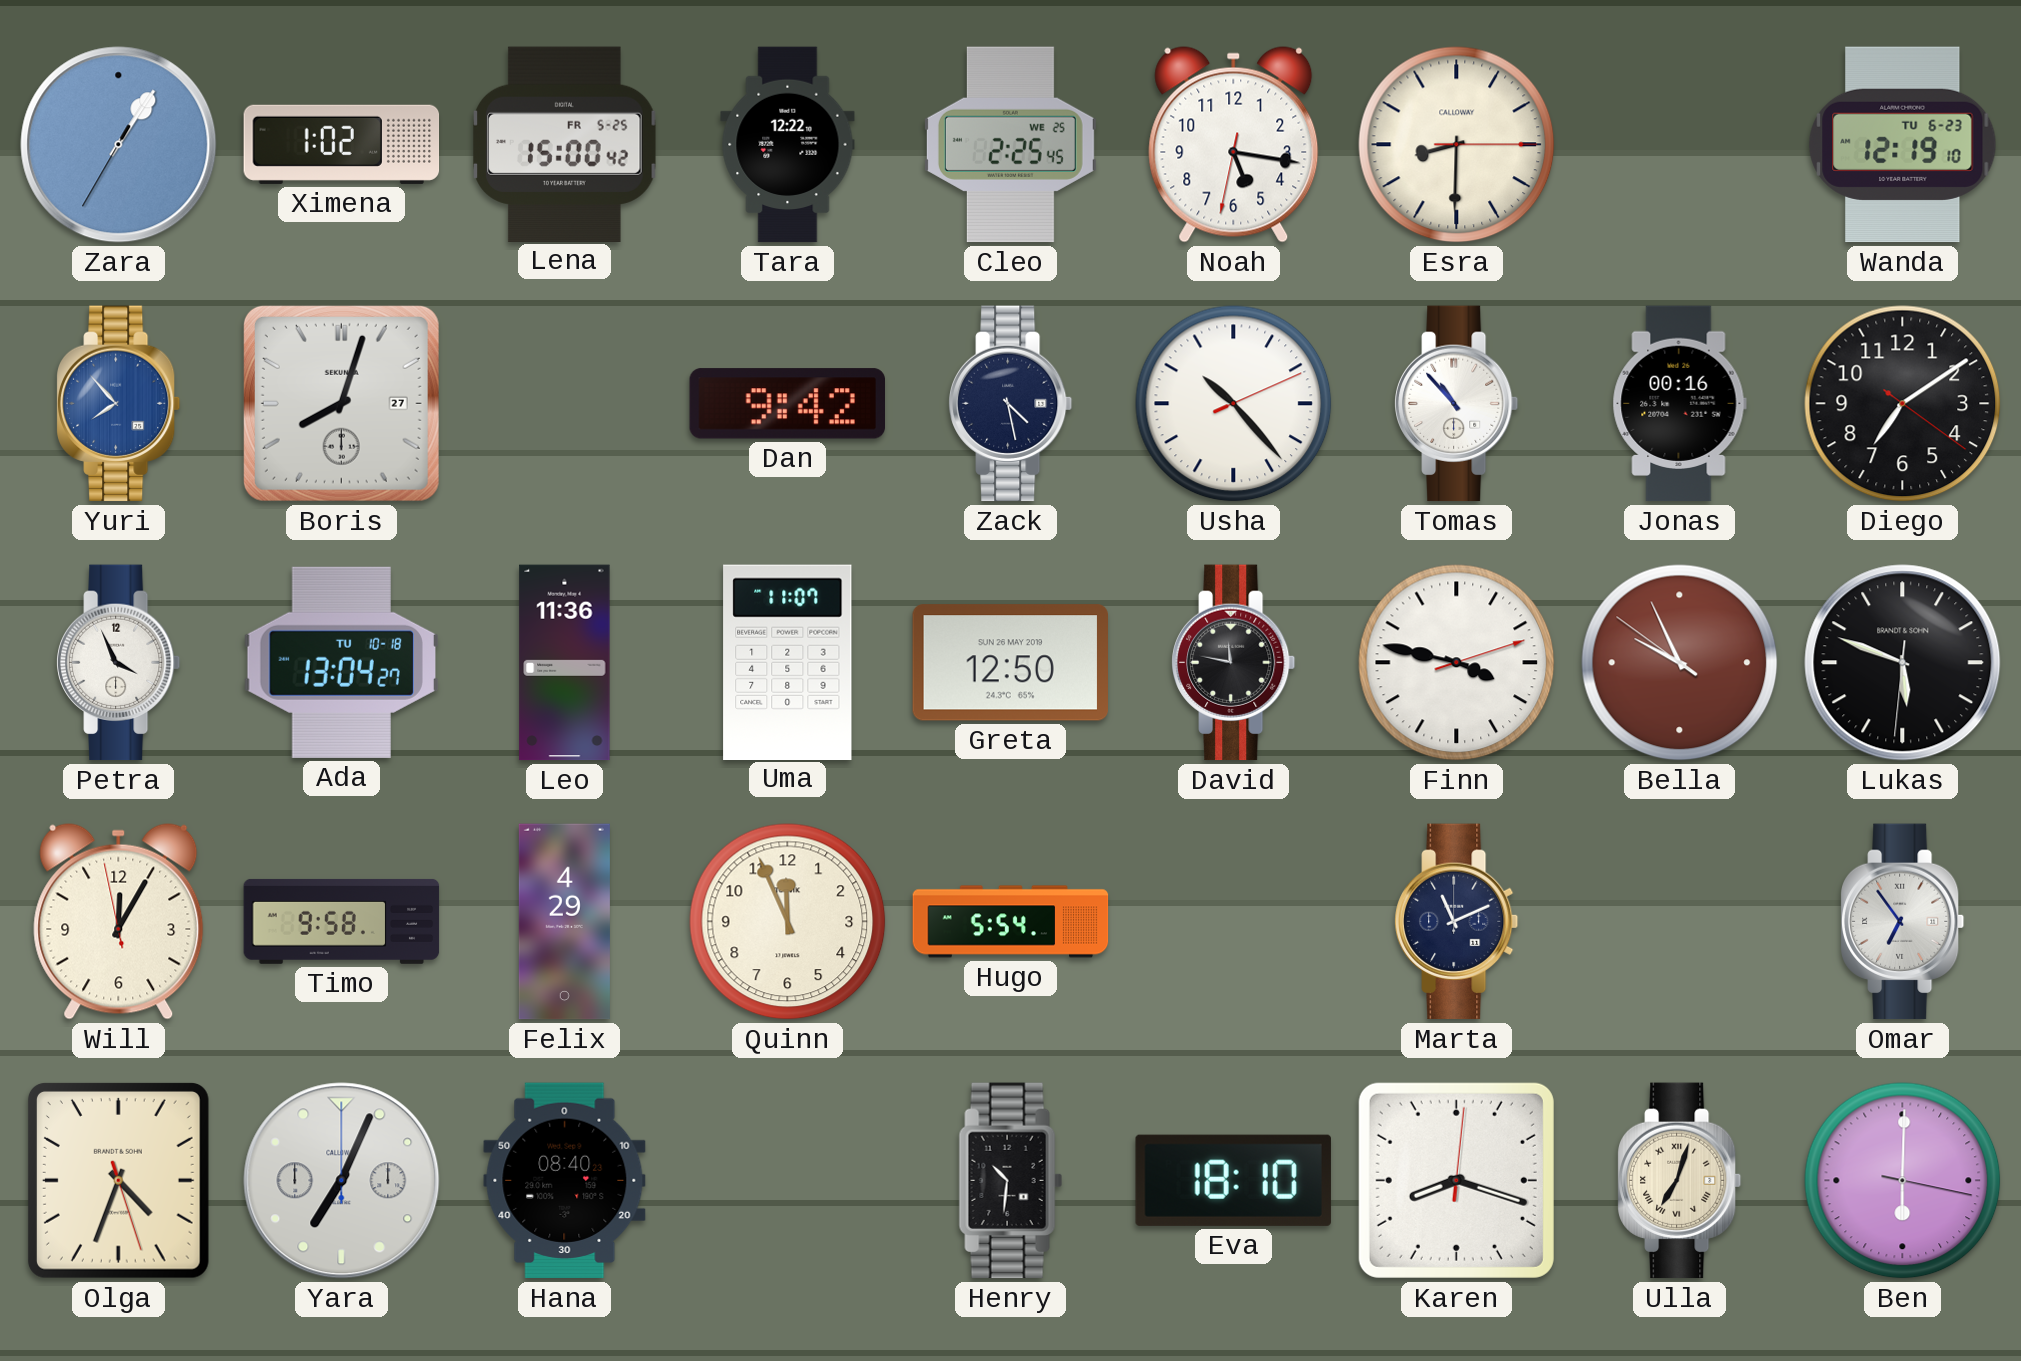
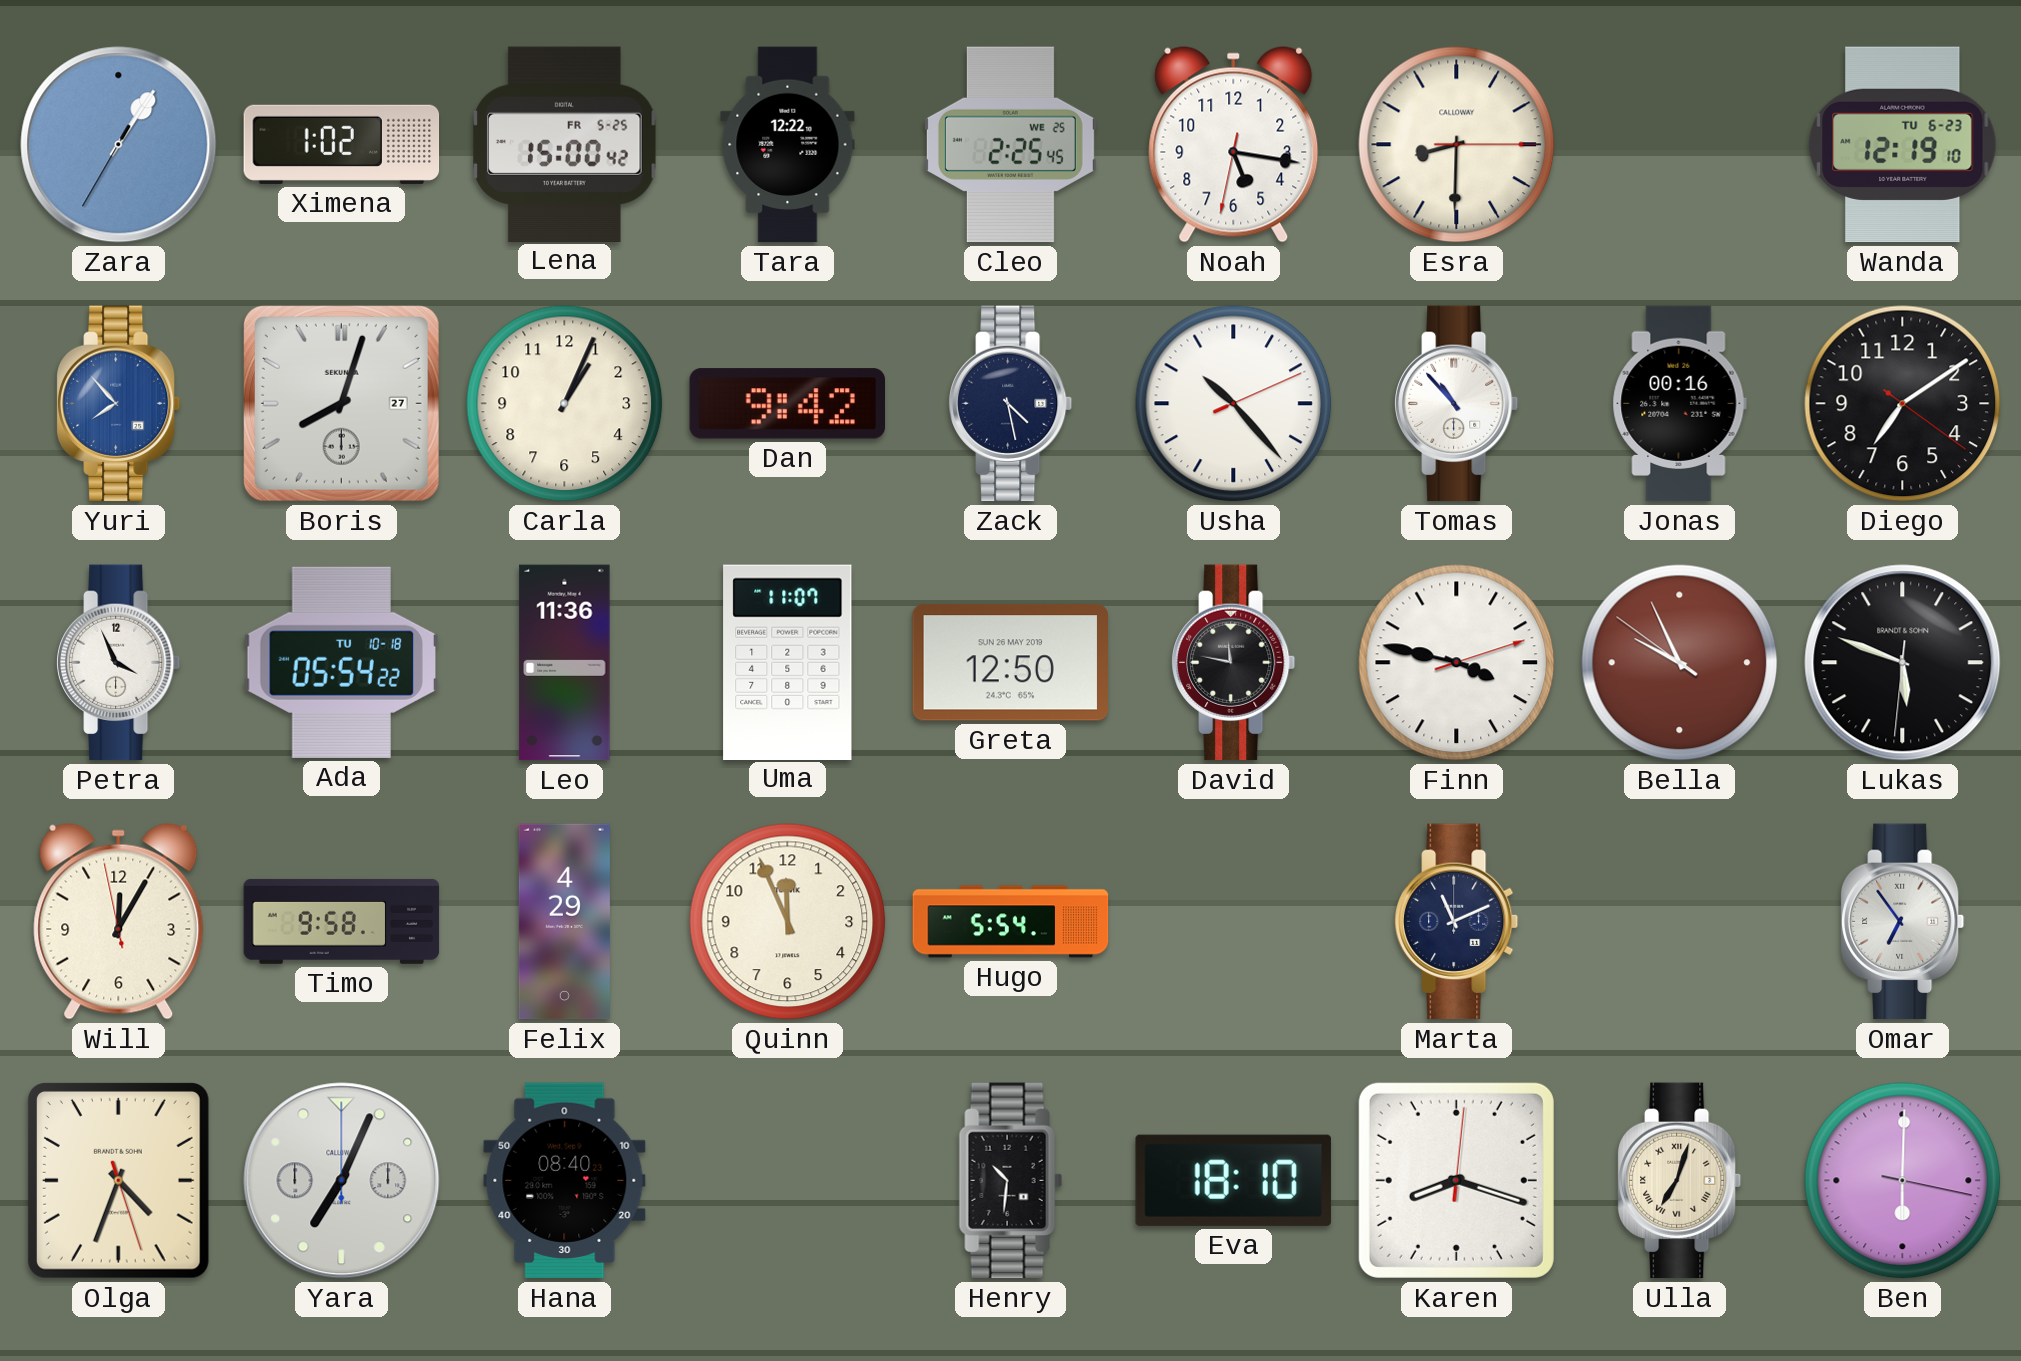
Carla: none -> 1:04 (565, 404)
Ada: 13:04 -> 05:54 (341, 662)
